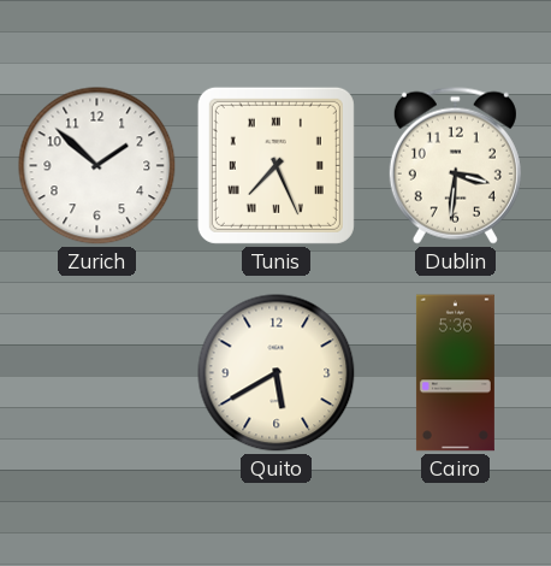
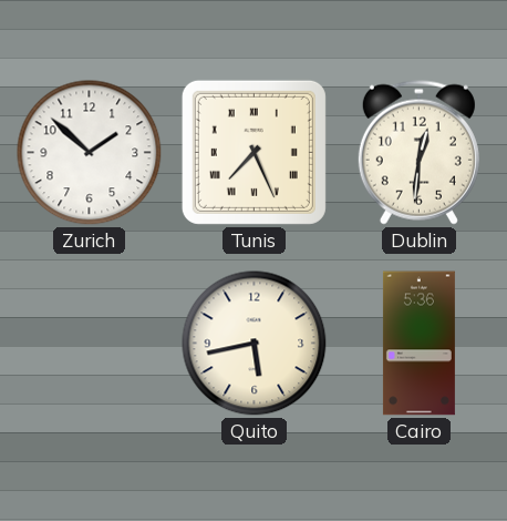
Dublin: 3:31 -> 12:31 (418, 152)
Quito: 5:40 -> 5:43 (255, 344)
